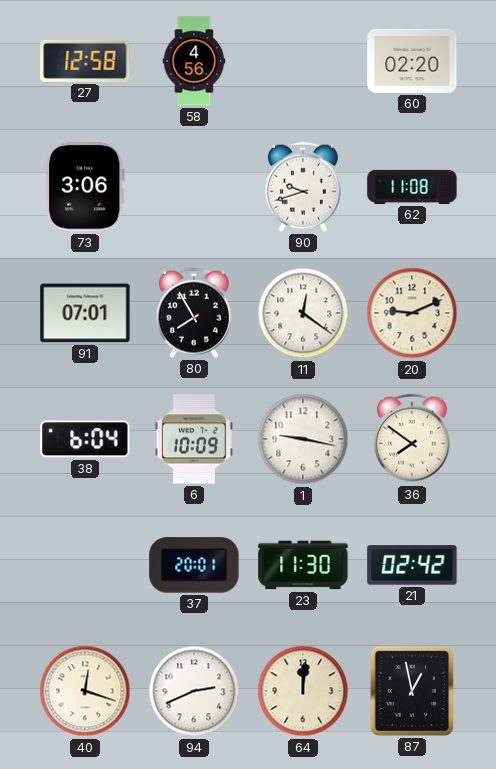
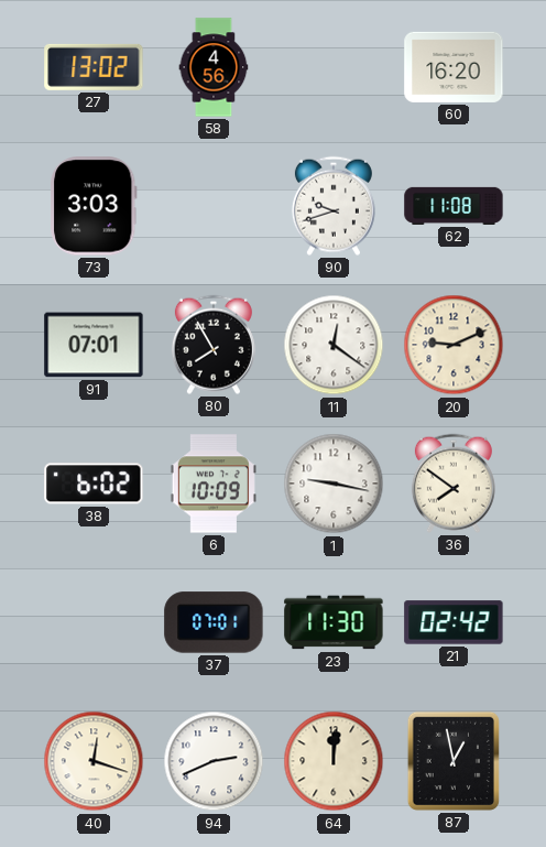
27: 12:58 -> 13:02 (94, 67)
60: 02:20 -> 16:20 (454, 67)
73: 3:06 -> 3:03 (94, 206)
38: 6:04 -> 6:02 (94, 484)
37: 20:01 -> 07:01 (214, 622)
